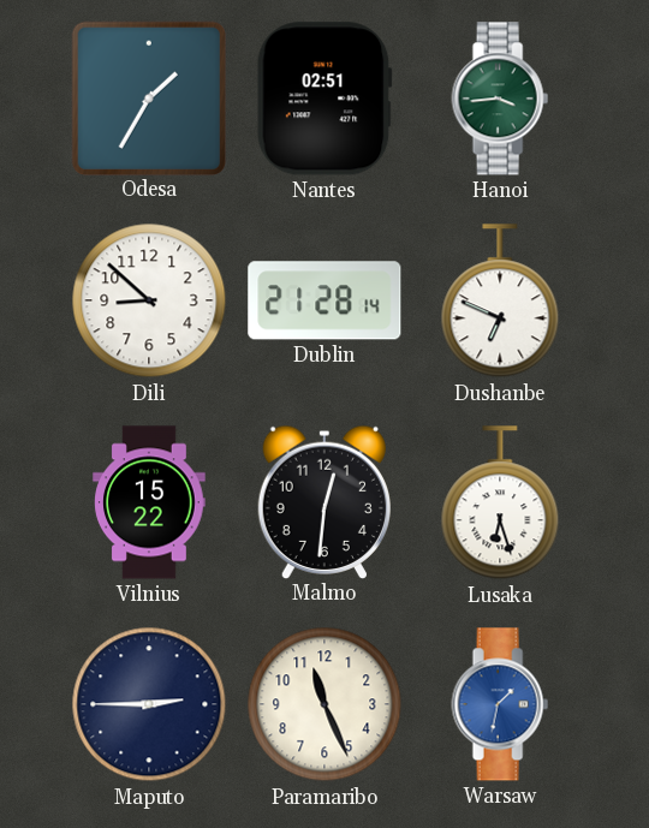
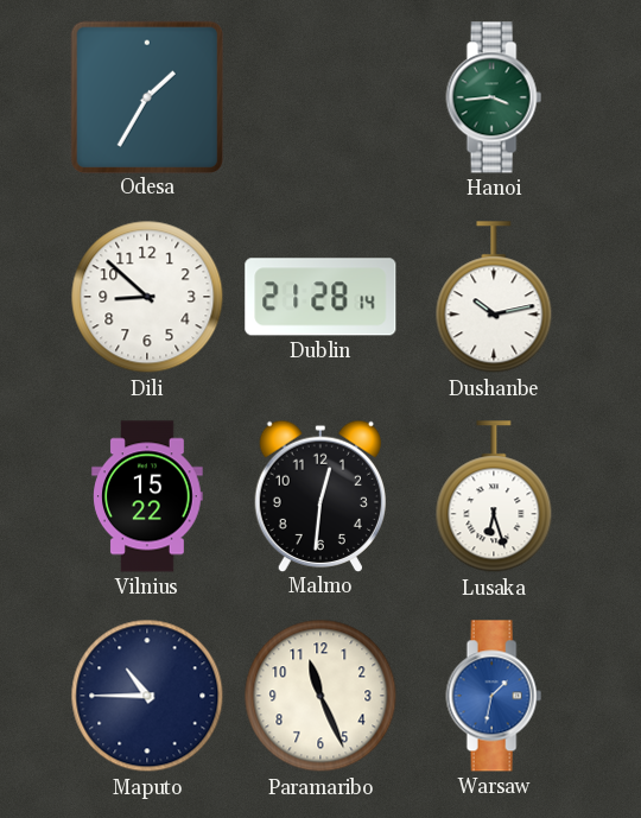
Nantes: 02:51 -> none (324, 99)
Dushanbe: 6:49 -> 10:13 (494, 298)
Maputo: 2:45 -> 10:45 (147, 696)
